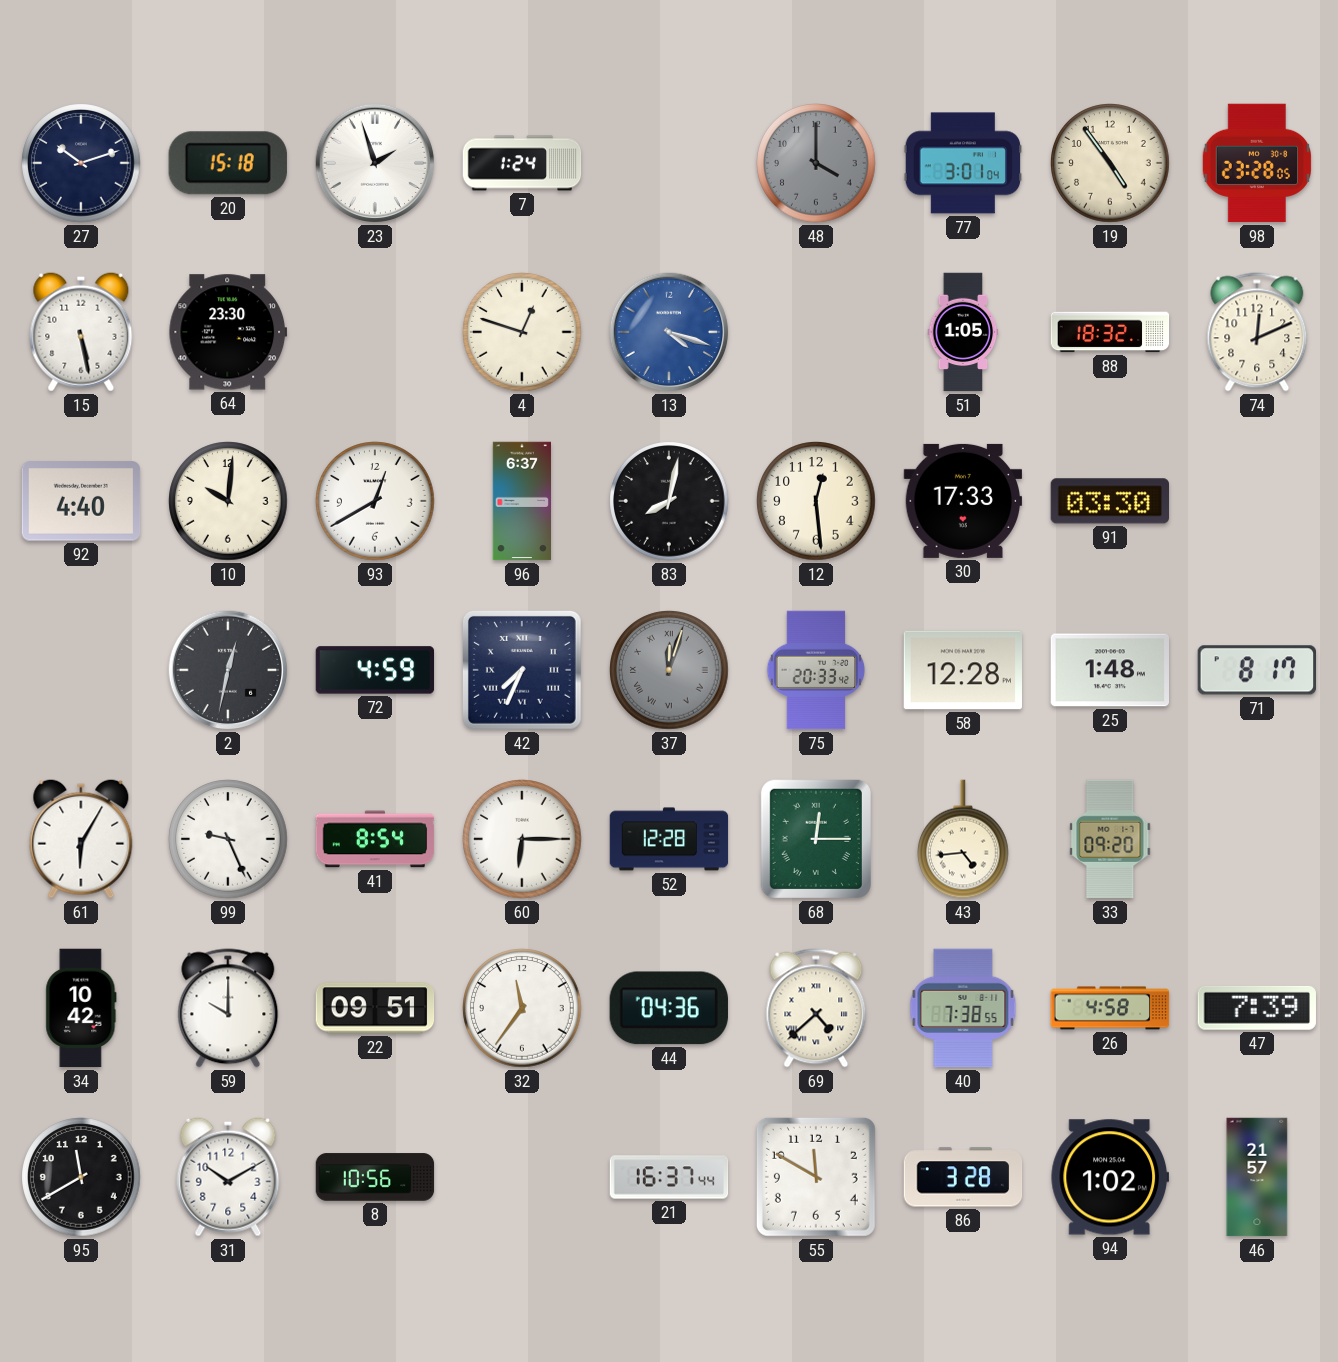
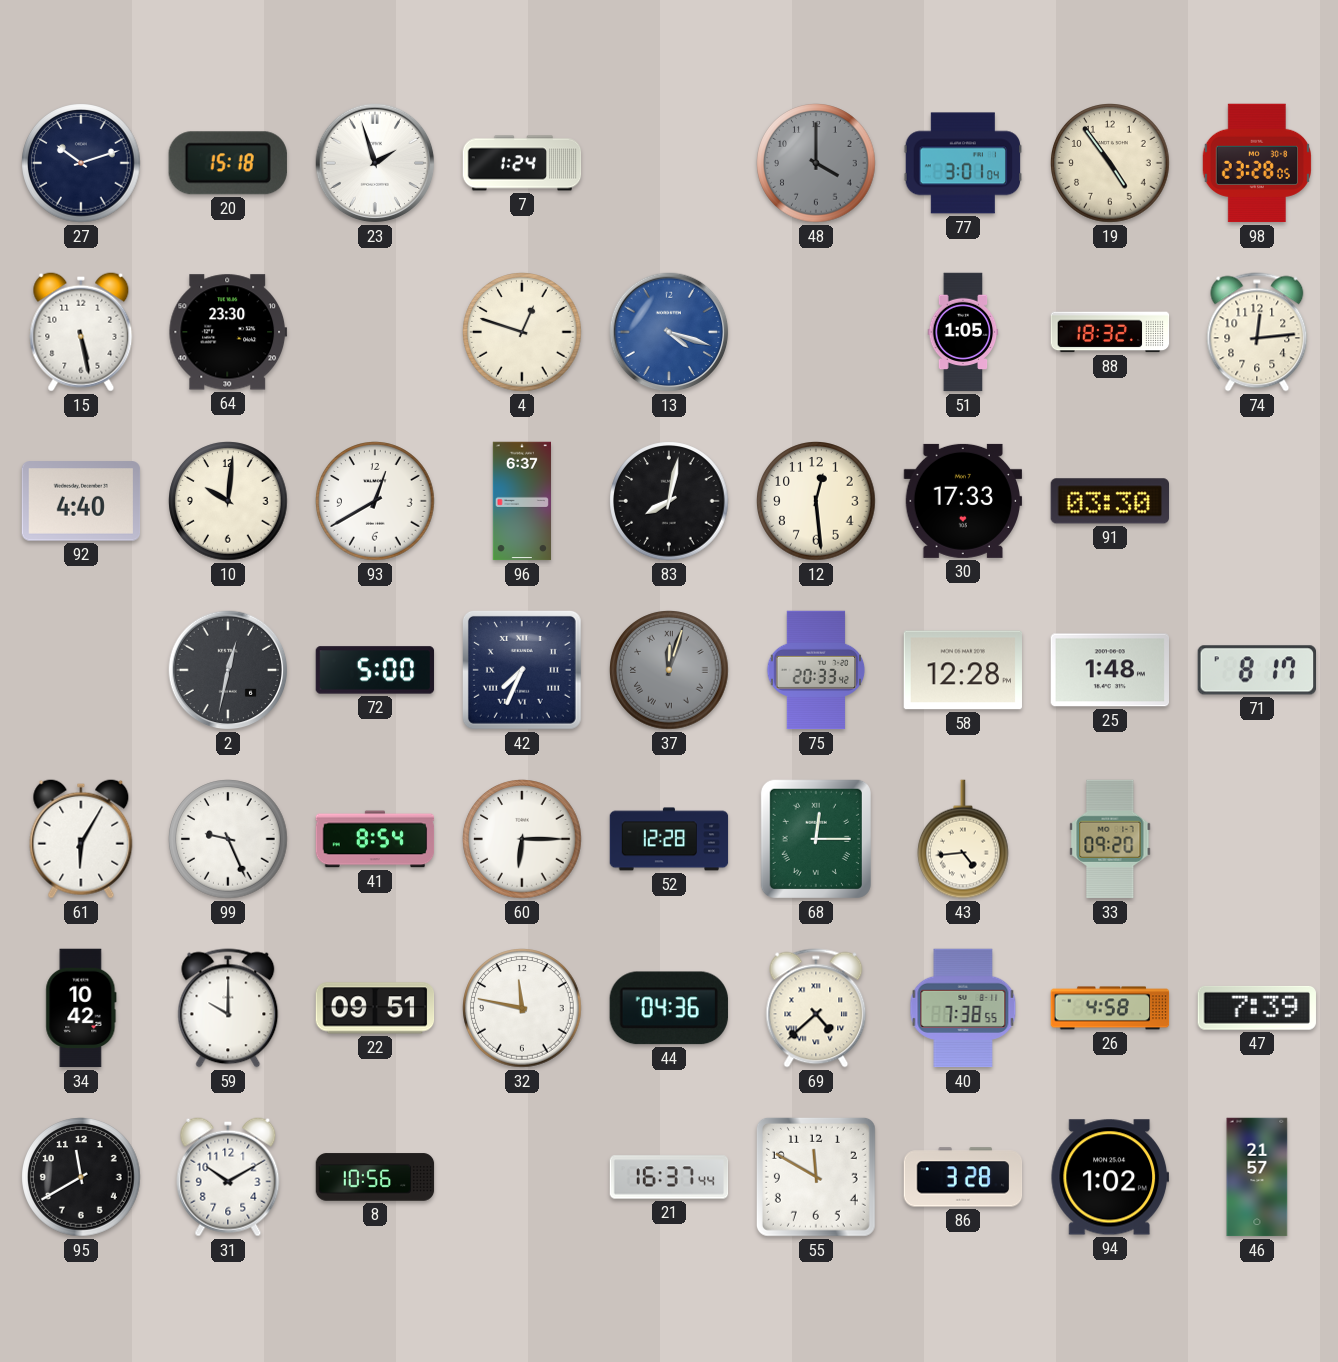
74: 12:11 -> 12:14 (1257, 332)
72: 4:59 -> 5:00 (375, 670)
32: 11:36 -> 11:47 (522, 1008)
